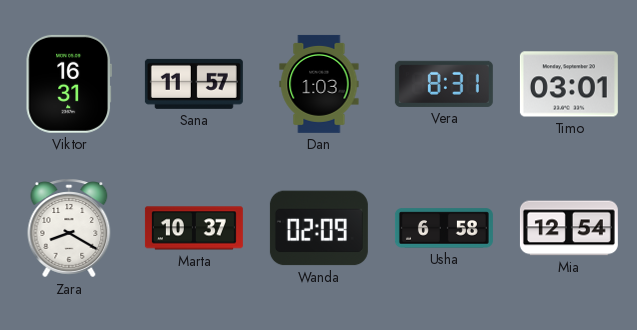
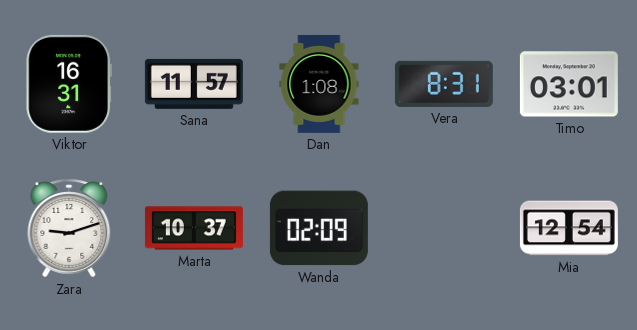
Dan: 1:03 -> 1:08 (319, 84)
Zara: 8:20 -> 9:12 (69, 228)
Usha: 6:58 -> none (444, 228)
